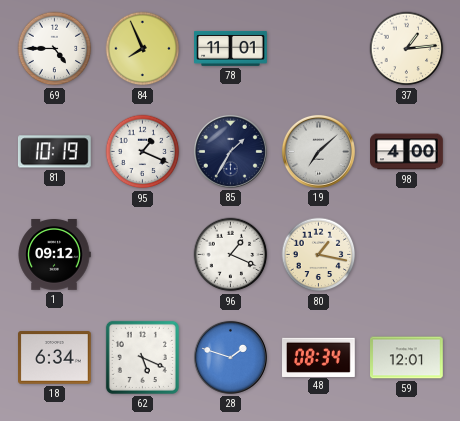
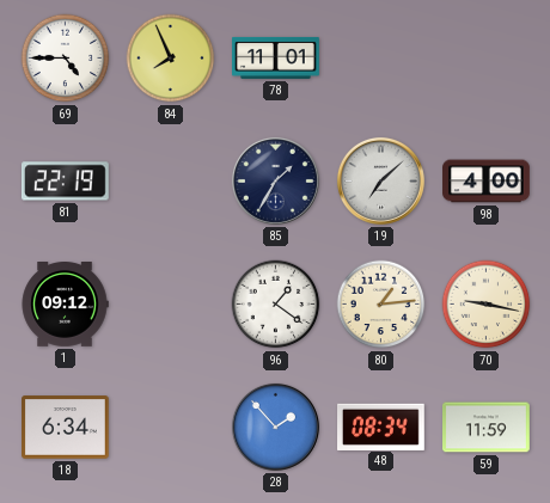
37: 1:14 -> none (407, 49)
81: 10:19 -> 22:19 (66, 182)
95: 1:19 -> none (143, 152)
96: 1:19 -> 1:21 (276, 305)
80: 1:17 -> 1:14 (381, 305)
70: none -> 9:17 (487, 305)
62: 5:19 -> none (142, 357)
28: 1:48 -> 1:53 (275, 427)
59: 12:01 -> 11:59 (487, 428)
